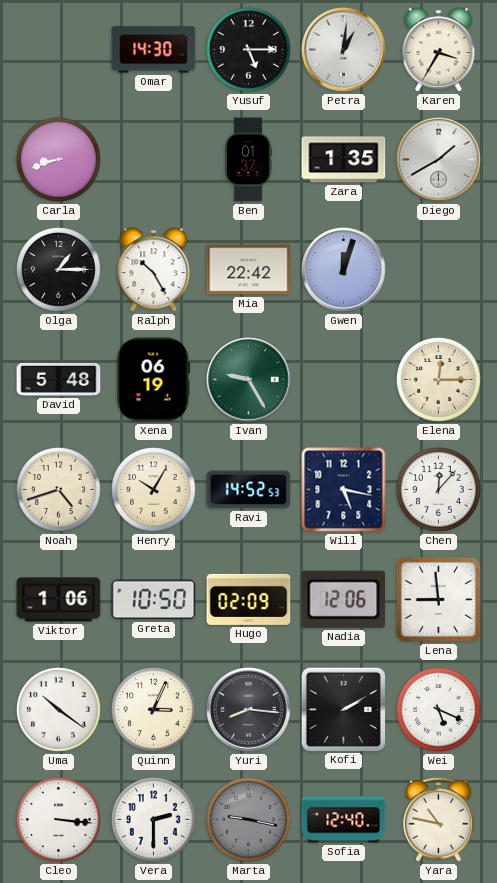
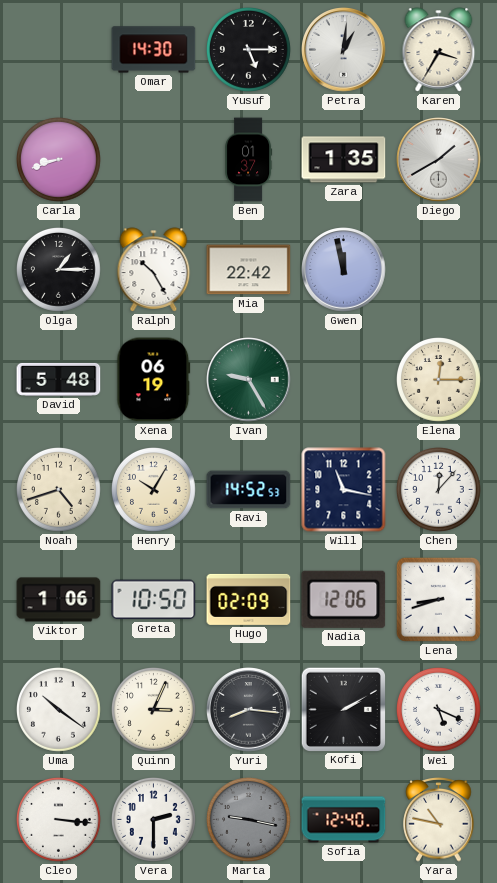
Gwen: 12:03 -> 11:58 (344, 270)
Will: 5:17 -> 11:17 (344, 490)
Lena: 8:59 -> 8:42 (438, 599)
